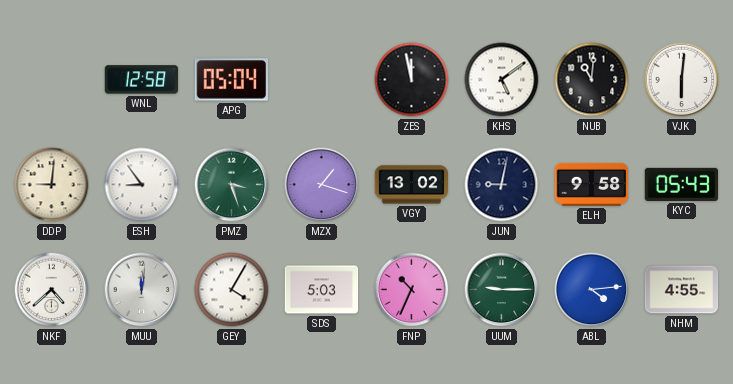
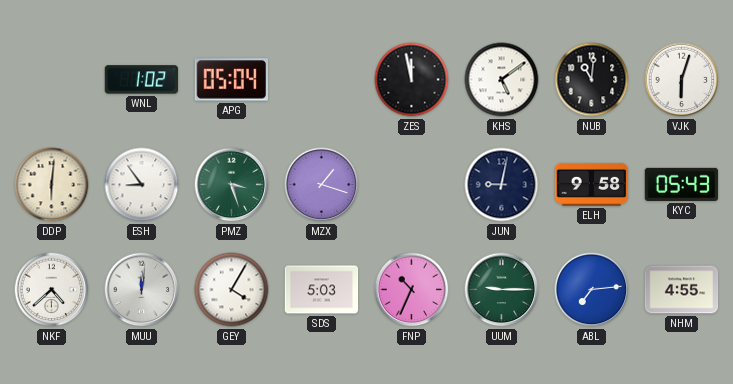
WNL: 12:58 -> 1:02 (142, 80)
VJK: 6:01 -> 6:03 (682, 80)
DDP: 9:01 -> 6:01 (52, 185)
VGY: 13:02 -> none (412, 185)
ABL: 4:14 -> 7:14 (592, 290)
